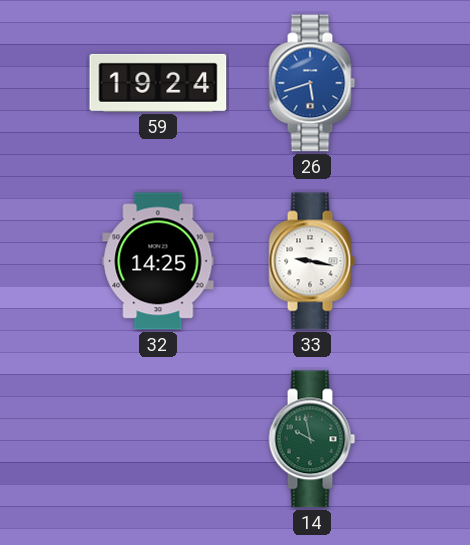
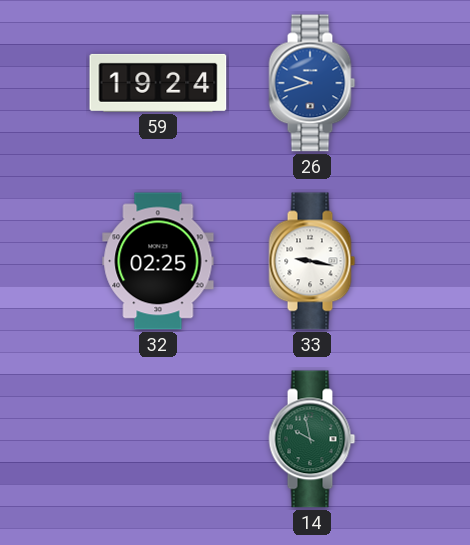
26: 5:42 -> 9:42 (312, 83)
32: 14:25 -> 02:25 (158, 261)
